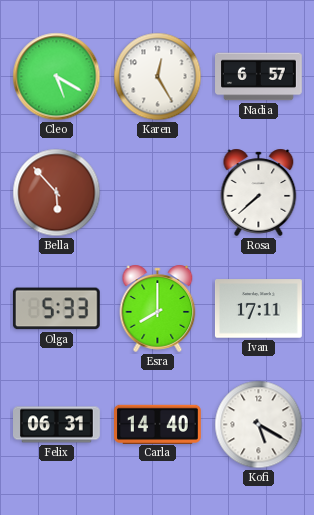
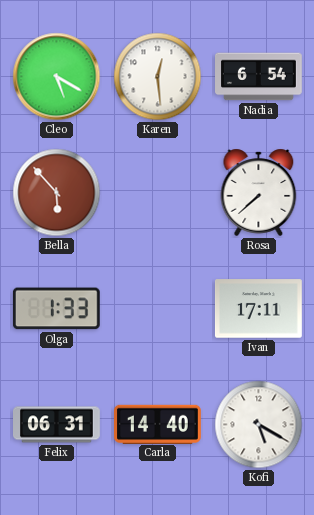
Karen: 12:25 -> 12:29 (158, 77)
Nadia: 6:57 -> 6:54 (259, 77)
Olga: 5:33 -> 1:33 (56, 309)
Esra: 8:00 -> none (158, 308)
